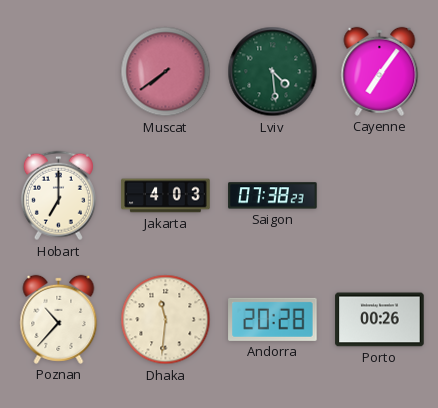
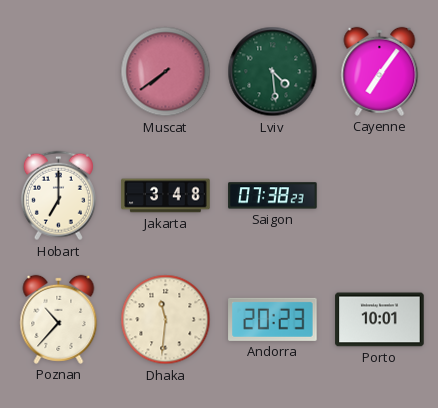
Jakarta: 4:03 -> 3:48 (166, 196)
Andorra: 20:28 -> 20:23 (273, 319)
Porto: 00:26 -> 10:01 (380, 320)
